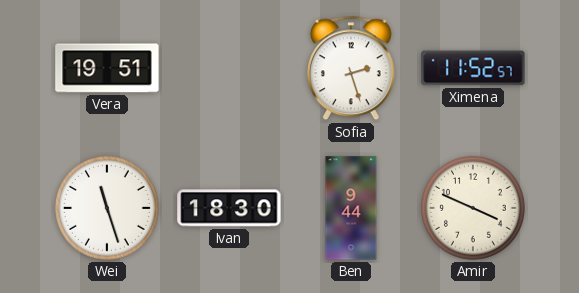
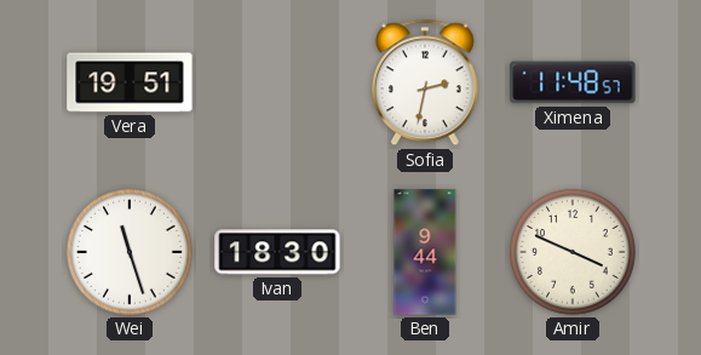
Sofia: 2:27 -> 2:32 (425, 82)
Ximena: 11:52 -> 11:48 (573, 82)
